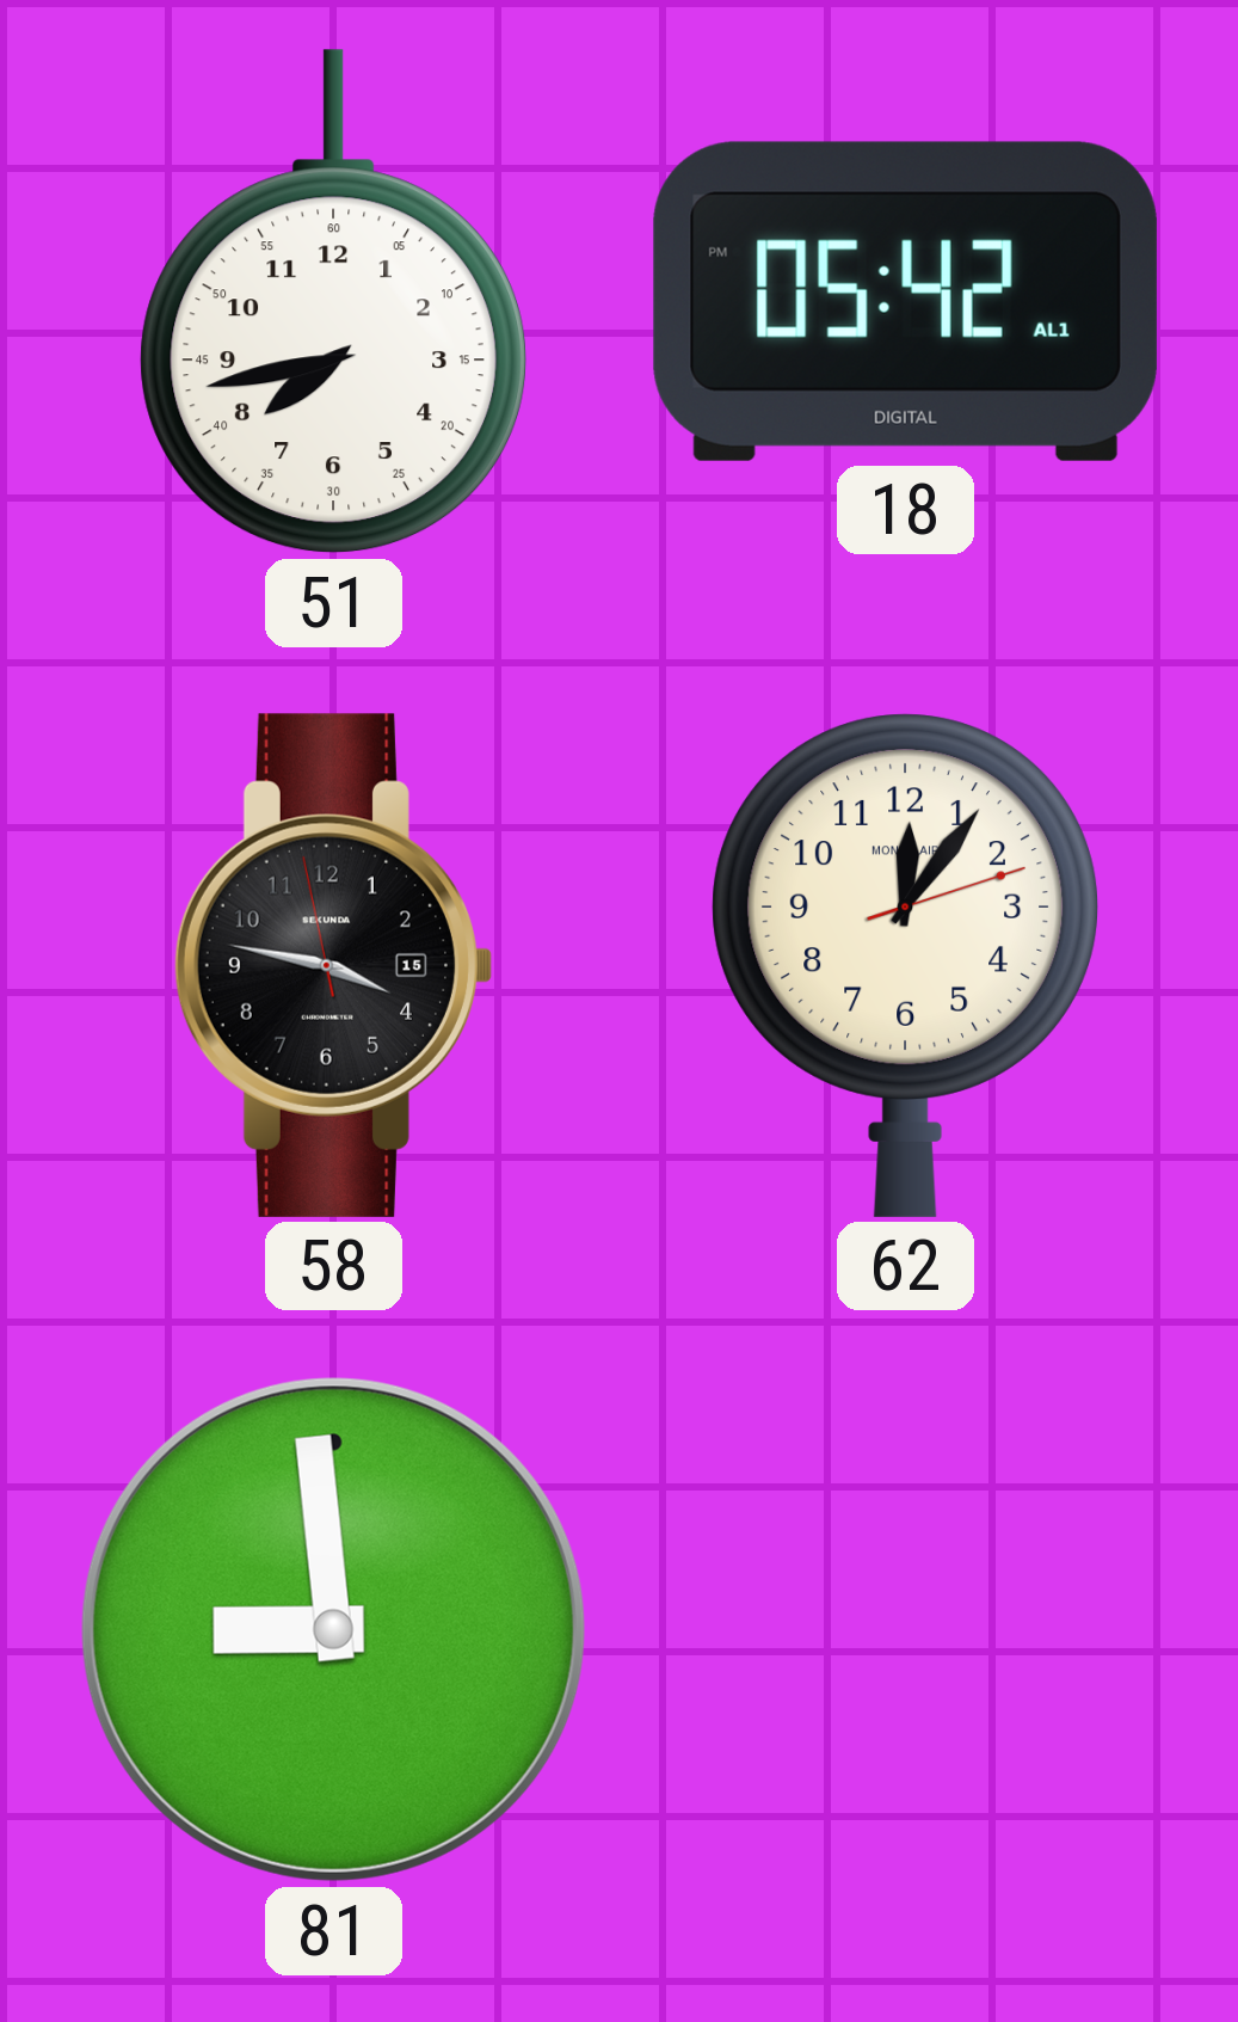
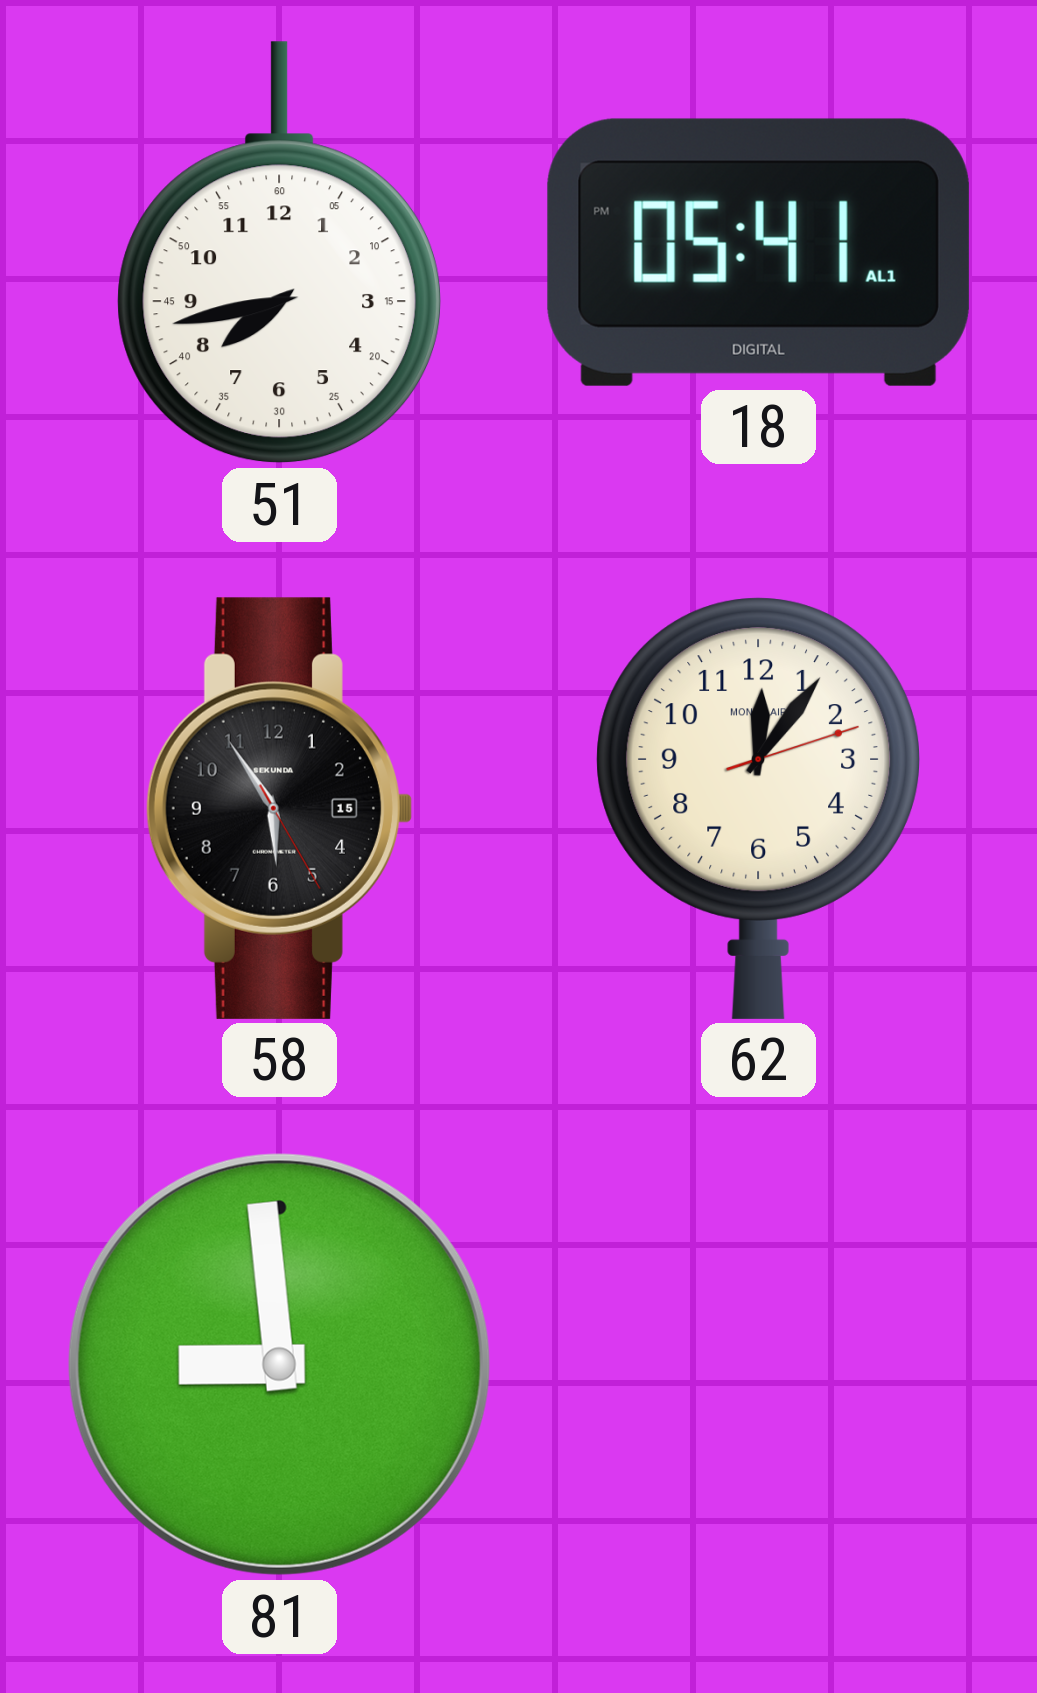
18: 05:42 -> 05:41 (758, 252)
58: 3:46 -> 5:54 (279, 808)
